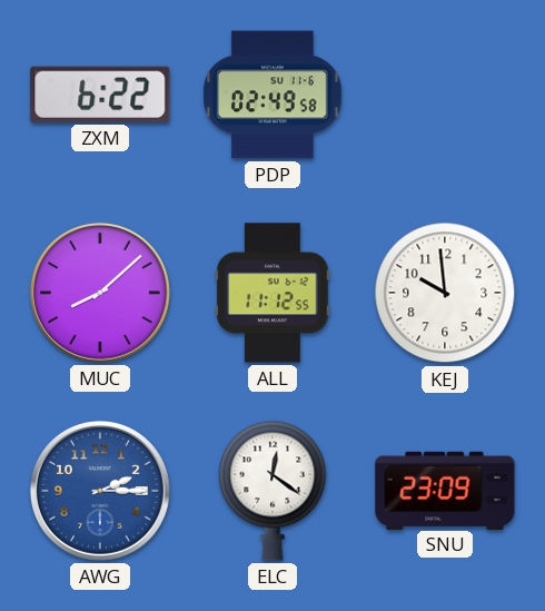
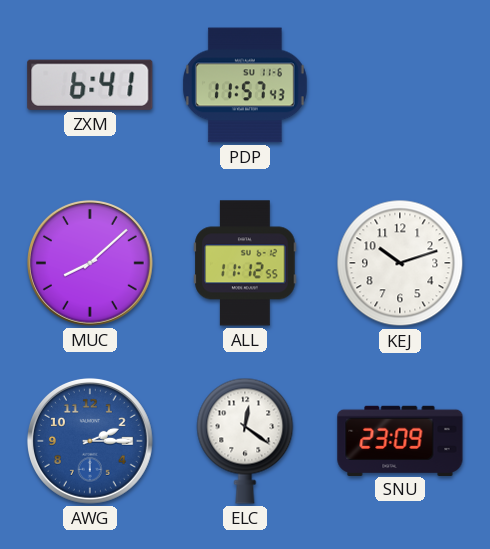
ZXM: 6:22 -> 6:41 (90, 85)
PDP: 02:49 -> 11:57 (245, 85)
KEJ: 9:59 -> 10:12 (400, 263)
